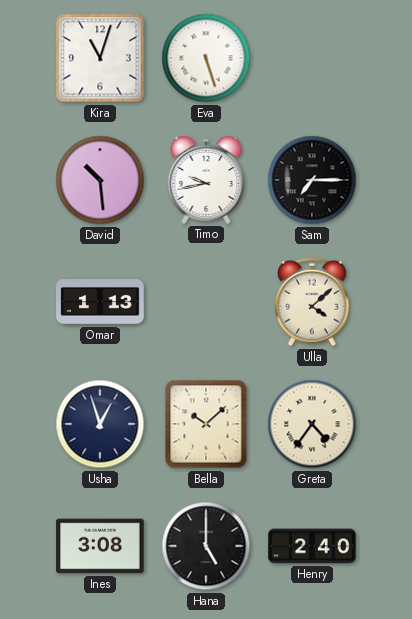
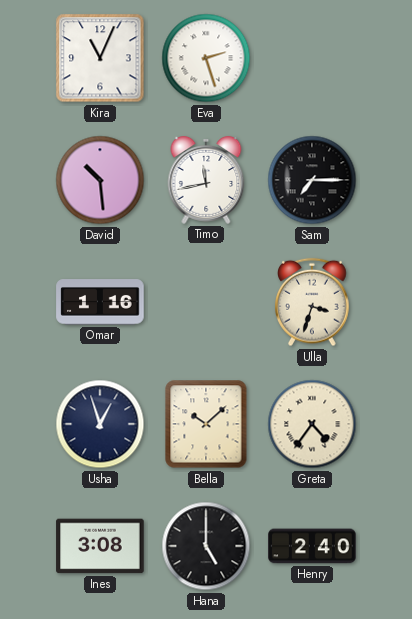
Kira: 11:03 -> 11:04 (100, 58)
Eva: 5:27 -> 2:27 (206, 58)
Timo: 9:43 -> 11:43 (206, 181)
Omar: 1:13 -> 1:16 (100, 302)
Ulla: 4:08 -> 3:33 (313, 302)
